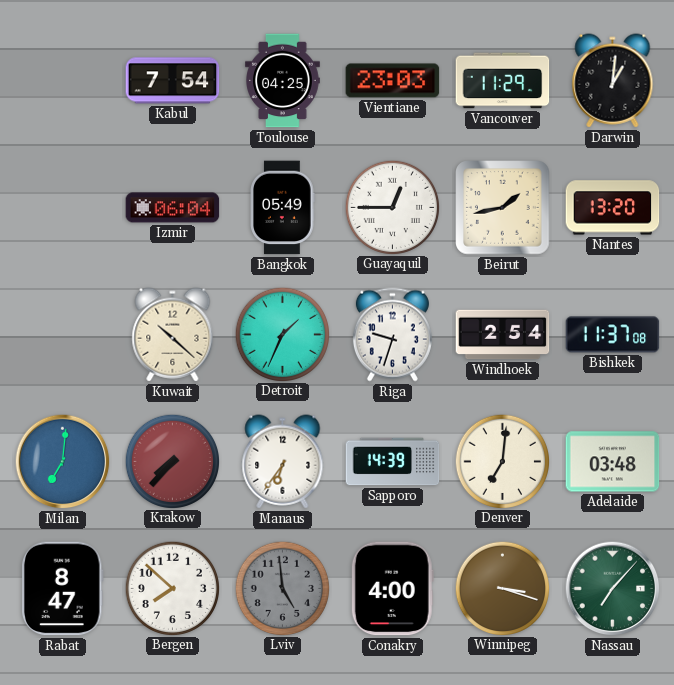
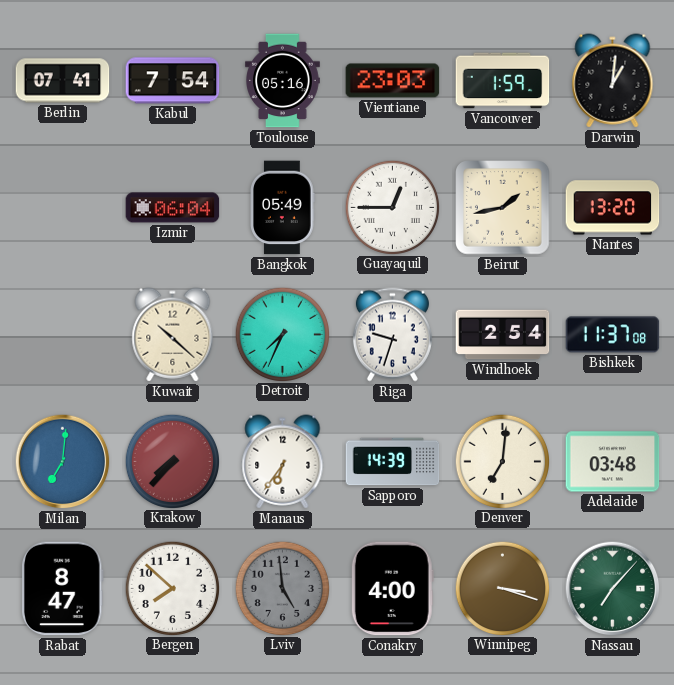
Berlin: none -> 07:41 (63, 81)
Toulouse: 04:25 -> 05:16 (283, 81)
Vancouver: 11:29 -> 1:59 (503, 81)
Detroit: 1:34 -> 7:34 (282, 334)
